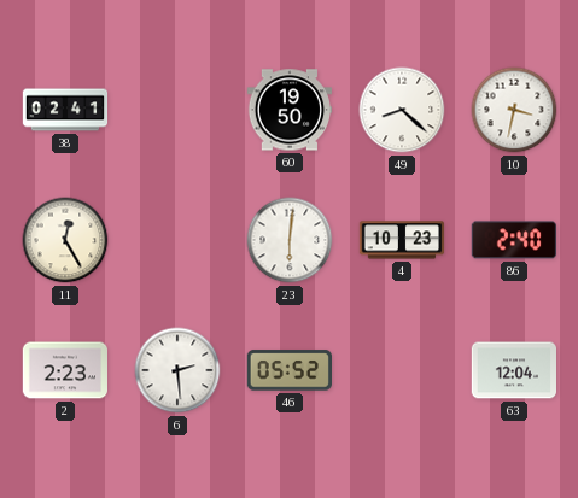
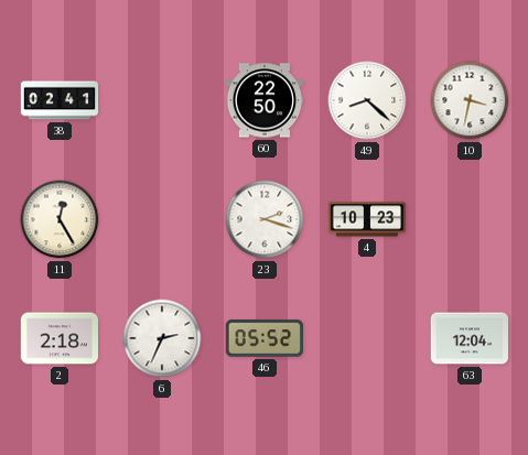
60: 19:50 -> 22:50 (263, 100)
23: 6:01 -> 2:18 (265, 219)
86: 2:40 -> none (513, 240)
2: 2:23 -> 2:18 (58, 338)
6: 2:29 -> 2:34 (162, 338)
